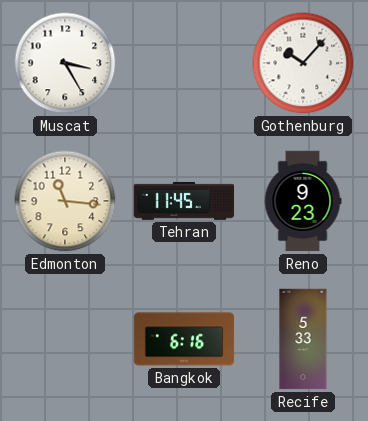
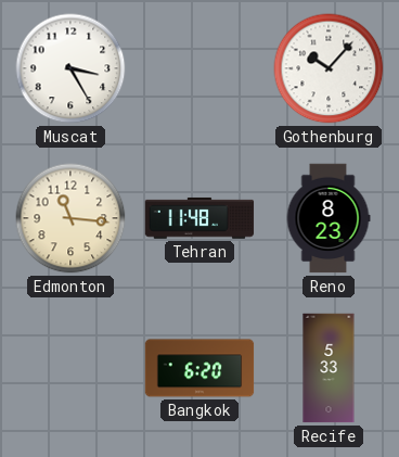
Tehran: 11:45 -> 11:48 (200, 218)
Reno: 9:23 -> 8:23 (329, 218)
Bangkok: 6:16 -> 6:20 (200, 368)
